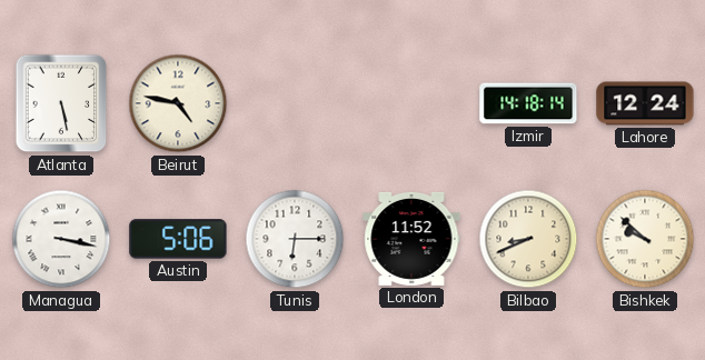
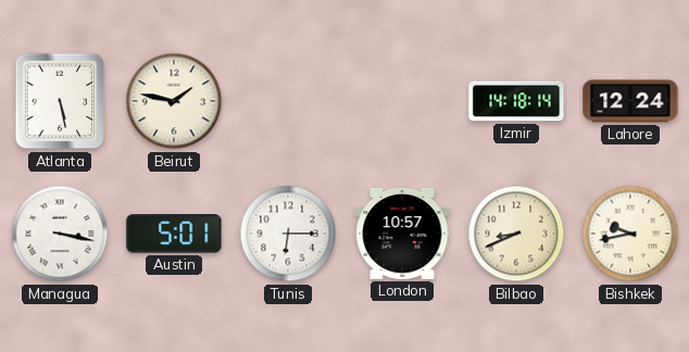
Beirut: 4:47 -> 1:47 (174, 101)
Austin: 5:06 -> 5:01 (174, 234)
London: 11:52 -> 10:57 (402, 234)
Bishkek: 9:52 -> 9:43 (630, 234)
